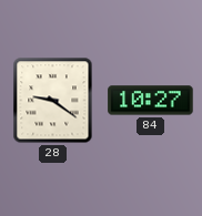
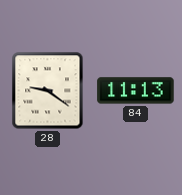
84: 10:27 -> 11:13 (136, 91)
